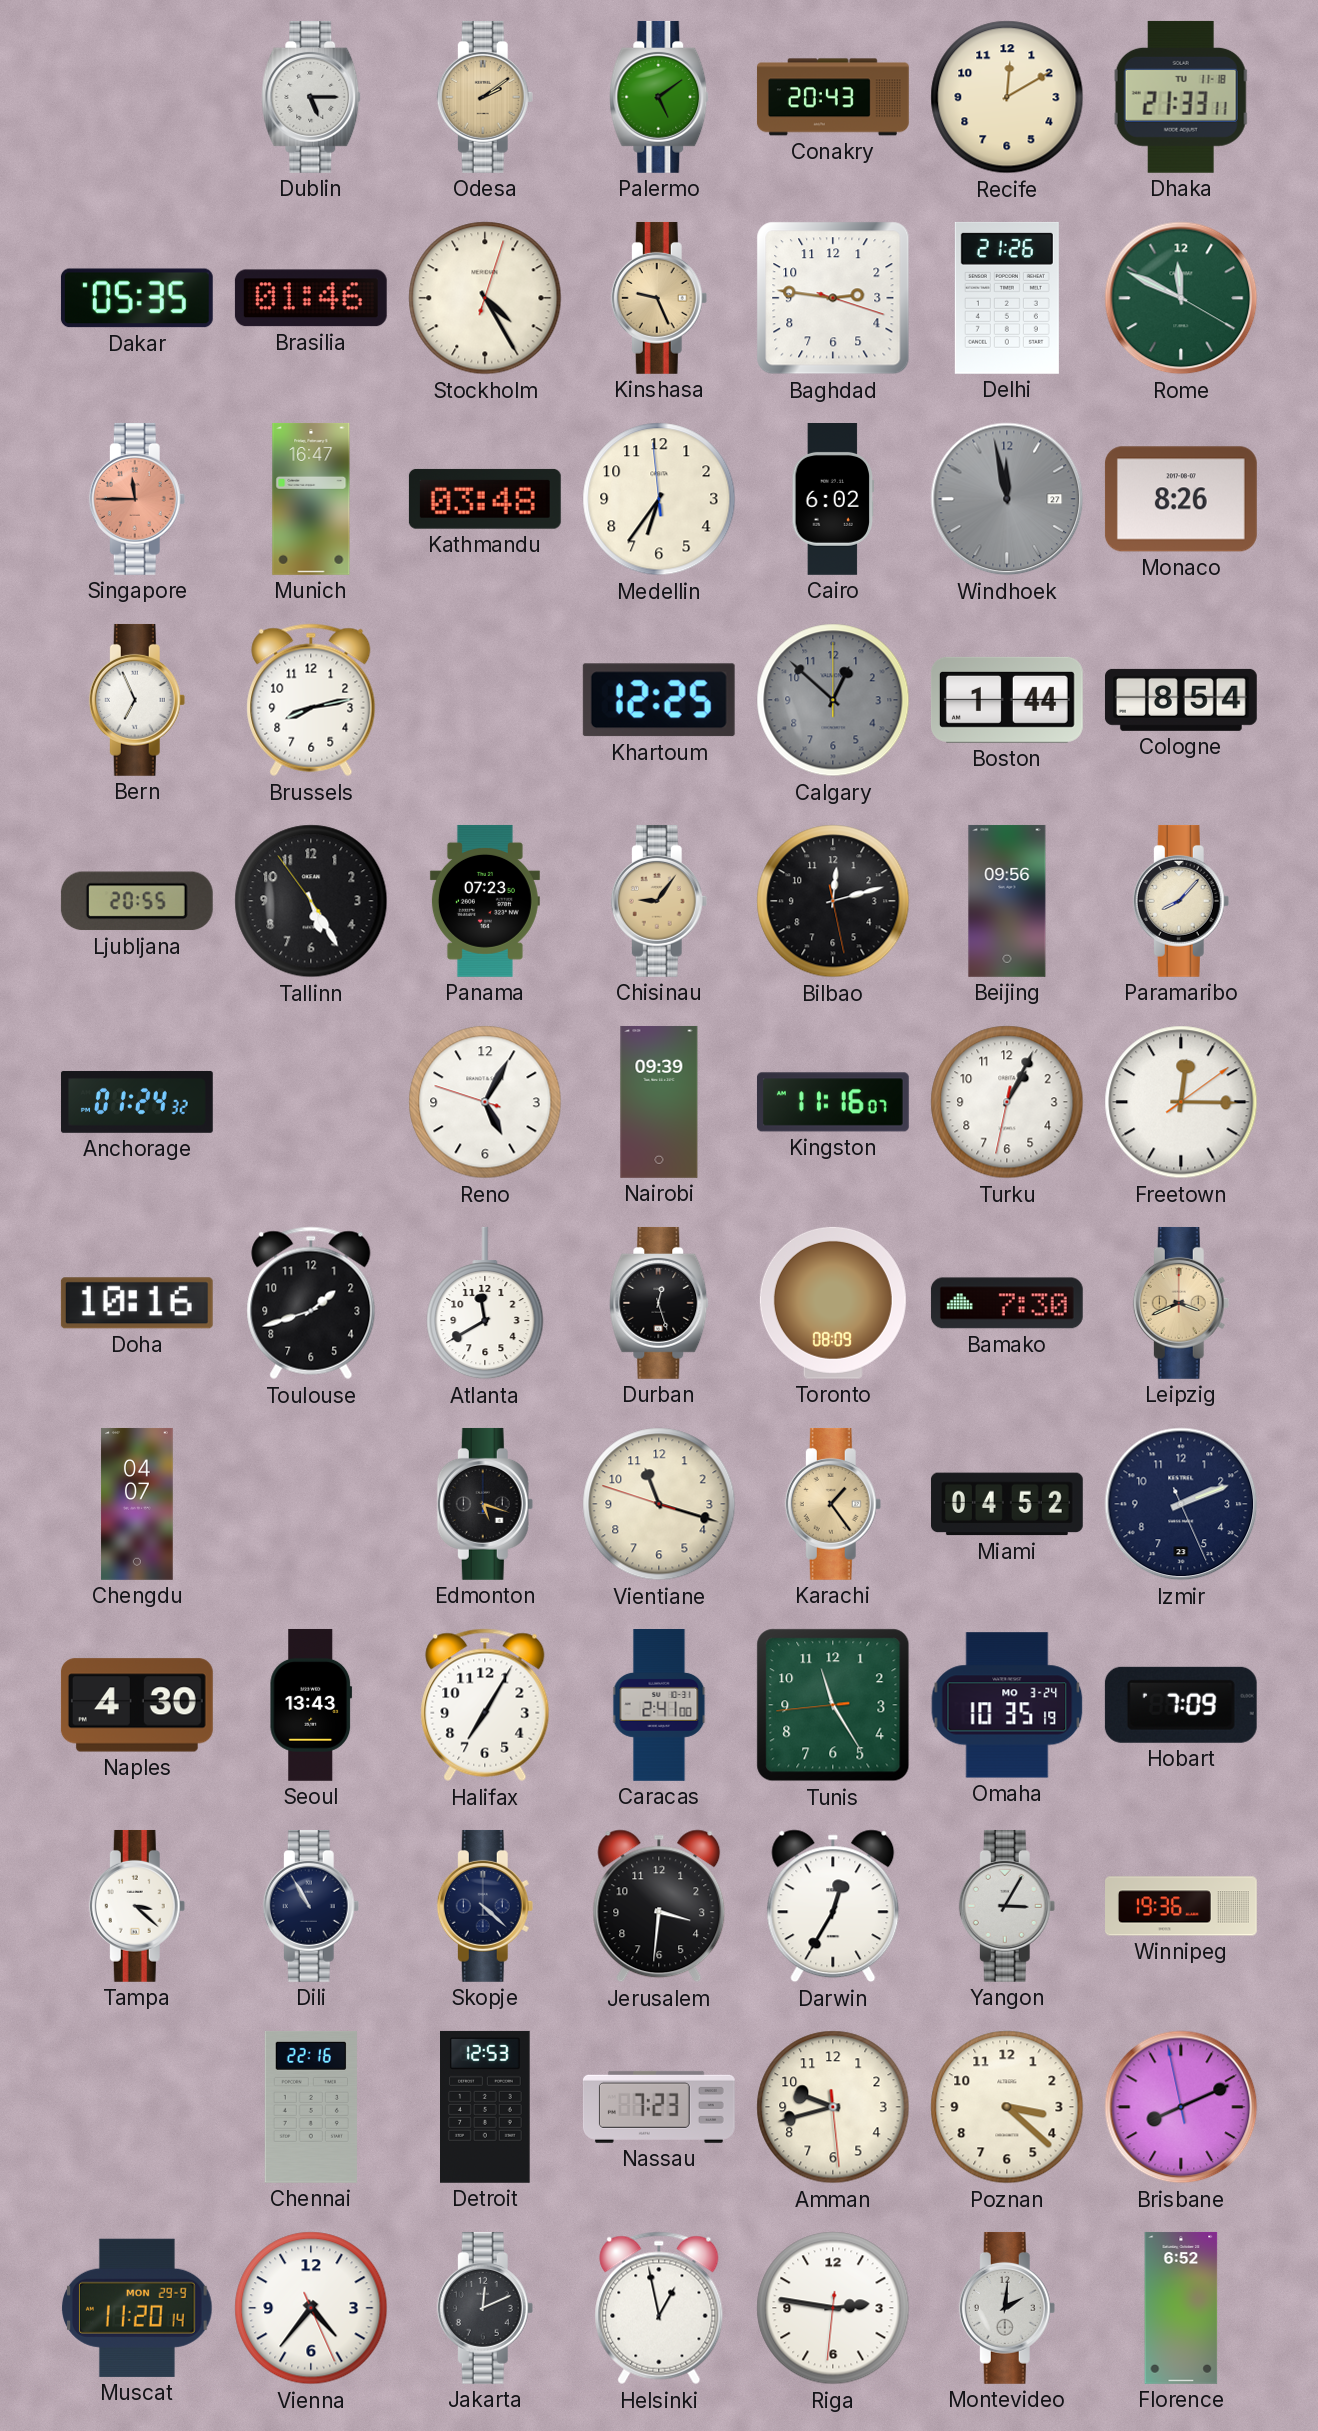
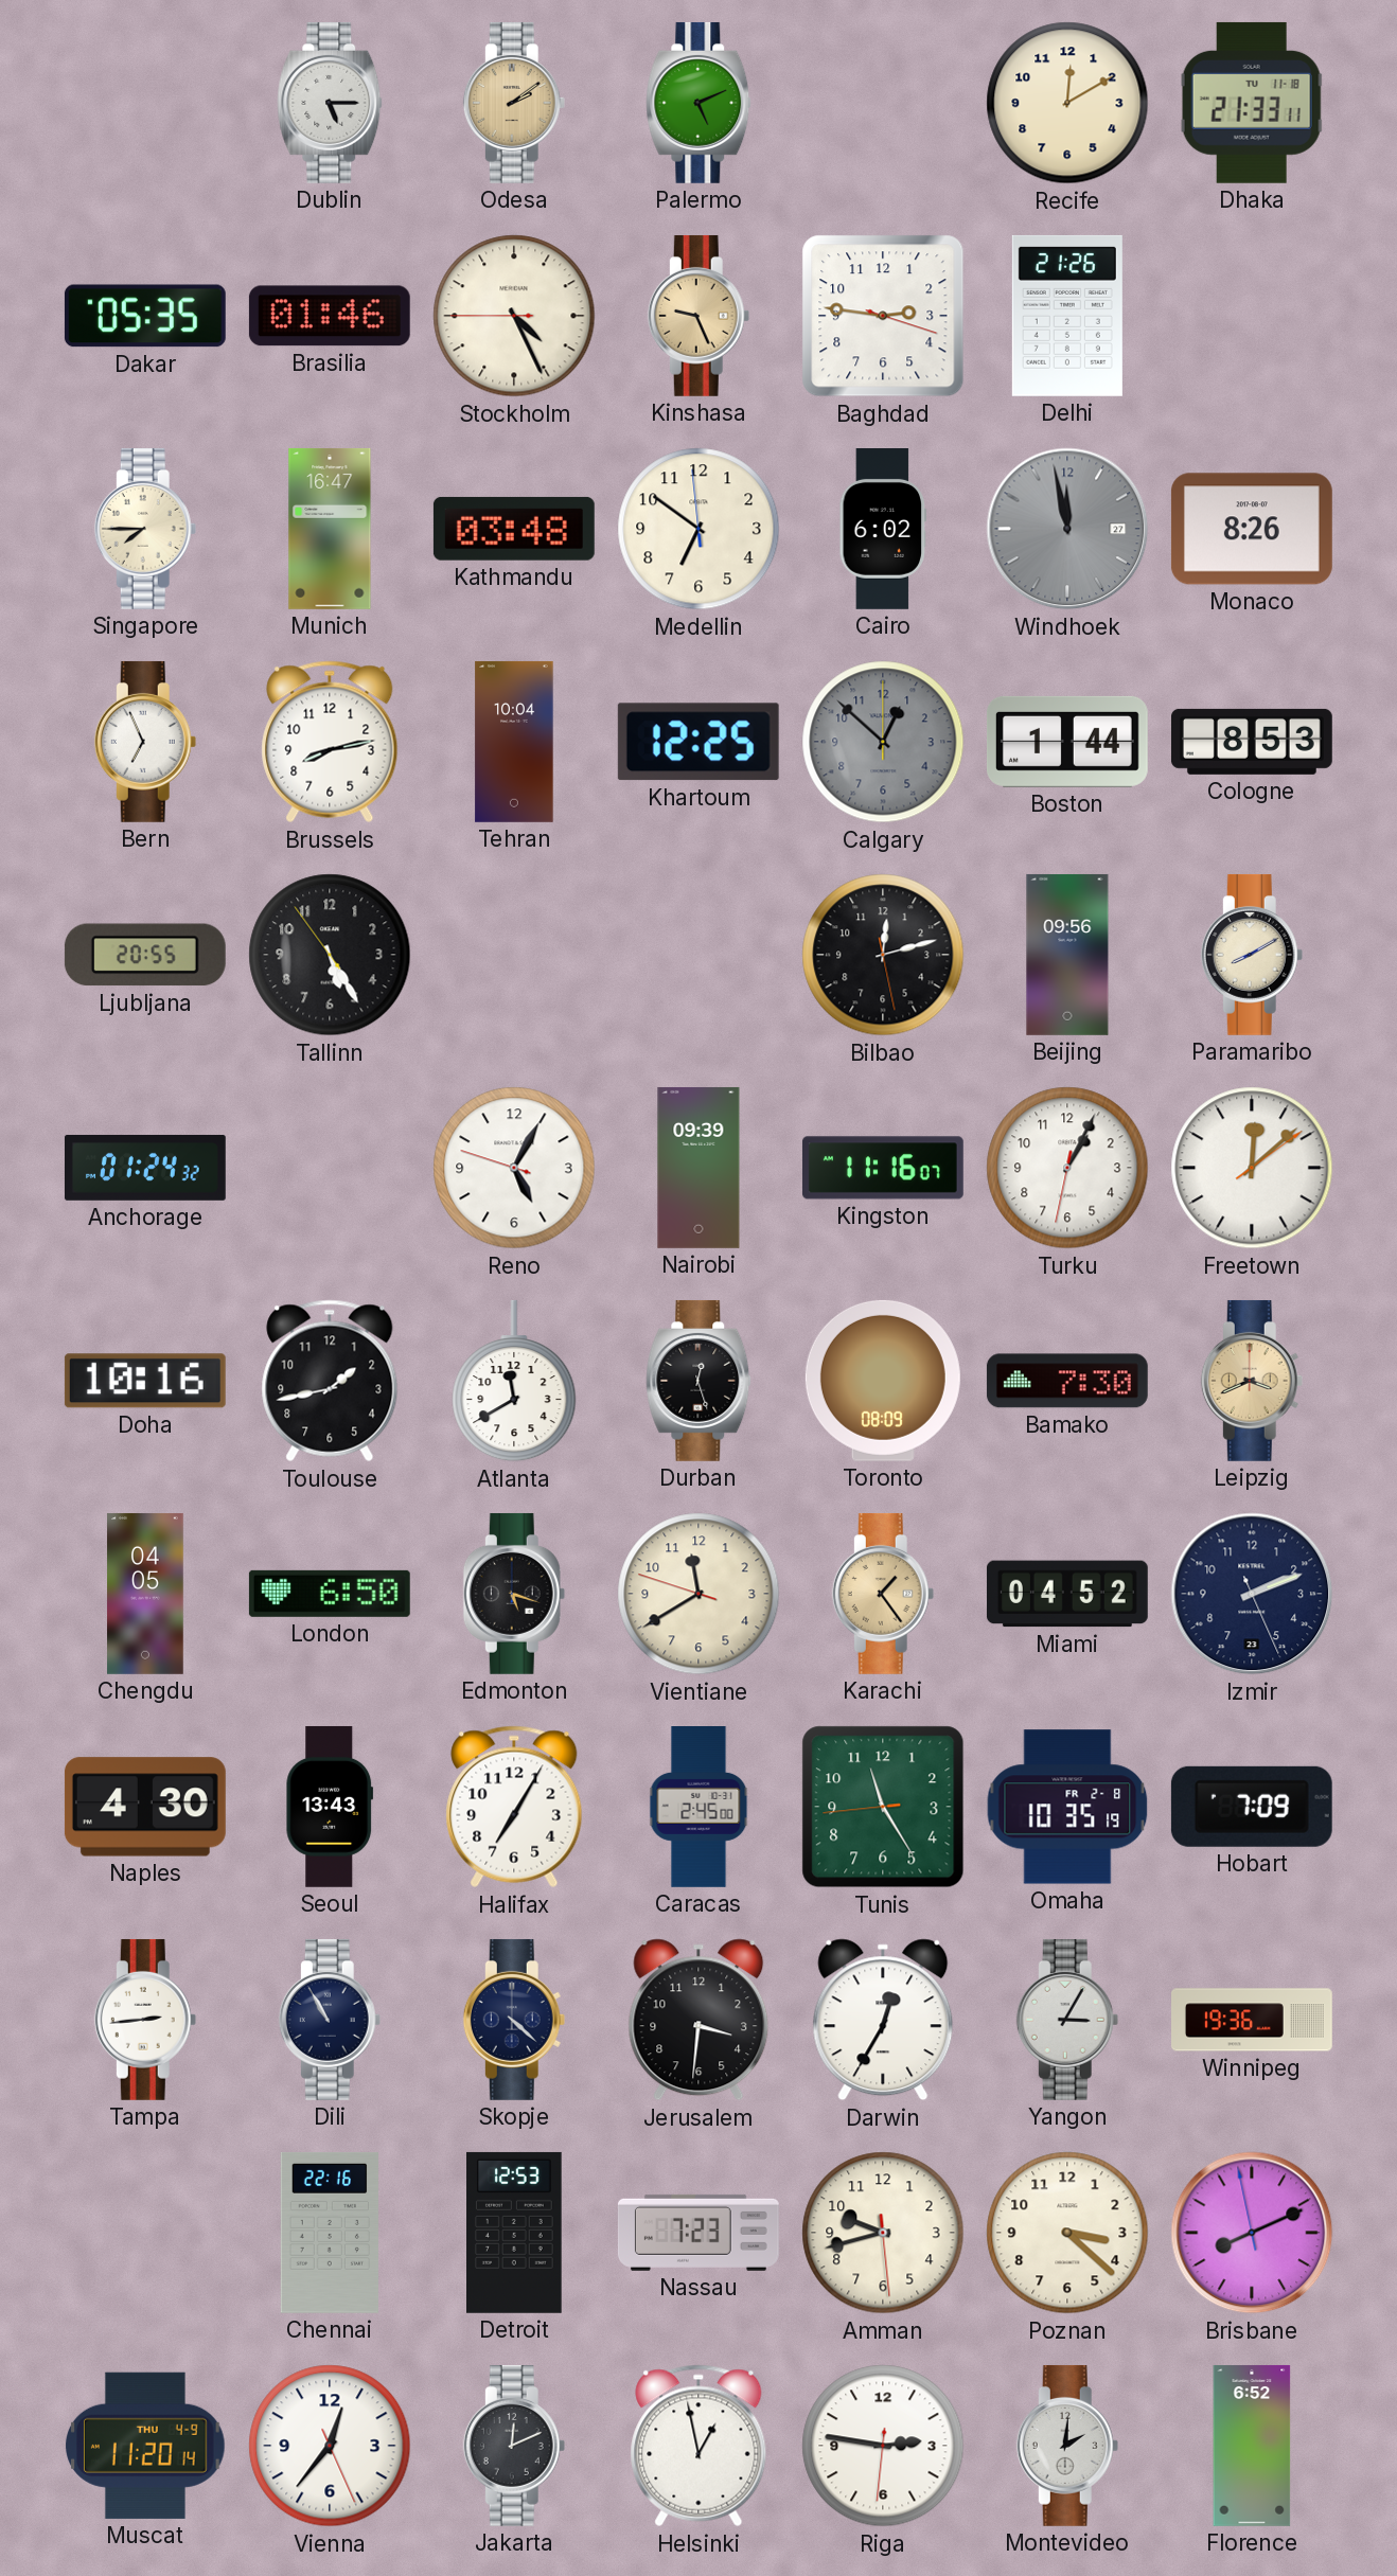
Palermo: 5:09 -> 5:11 (698, 103)
Conakry: 20:43 -> none (833, 97)
Stockholm: 4:25:03 -> 4:25:45 (514, 316)
Rome: 11:49 -> none (1181, 298)
Singapore: 11:45 -> 7:45 (145, 529)
Singapore dial: salmon -> cream (145, 529)
Medellin: 6:35 -> 6:50 (698, 529)
Tehran: none -> 10:04 (514, 742)
Cologne: 8:54 -> 8:53 (1252, 742)
Panama: 07:23 -> none (485, 901)
Chisinau: 9:06 -> none (659, 901)
Paramaribo: 8:07 -> 8:10 (1252, 955)
Freetown: 12:15 -> 12:08 (1252, 1168)
Toulouse: 1:42 -> 1:43 (330, 1381)
Chengdu: 04:07 -> 04:05 (145, 1594)
London: none -> 6:50 (330, 1594)
Vientiane: 11:17 -> 11:39 (698, 1594)
Caracas: 2:41 -> 2:45 (698, 1808)
Omaha date: MO 3-24 -> FR 2-8 (1067, 1807)
Tampa: 3:22 -> 2:44 (145, 2020)
Muscat date: MON 29-9 -> THU 4-9 (145, 2446)
Vienna: 4:36 -> 12:36 (330, 2446)
